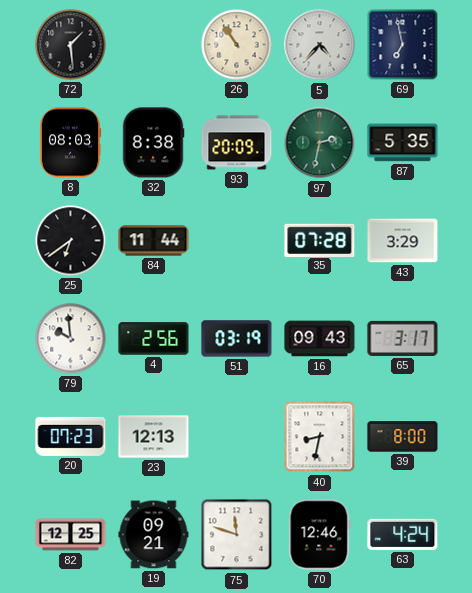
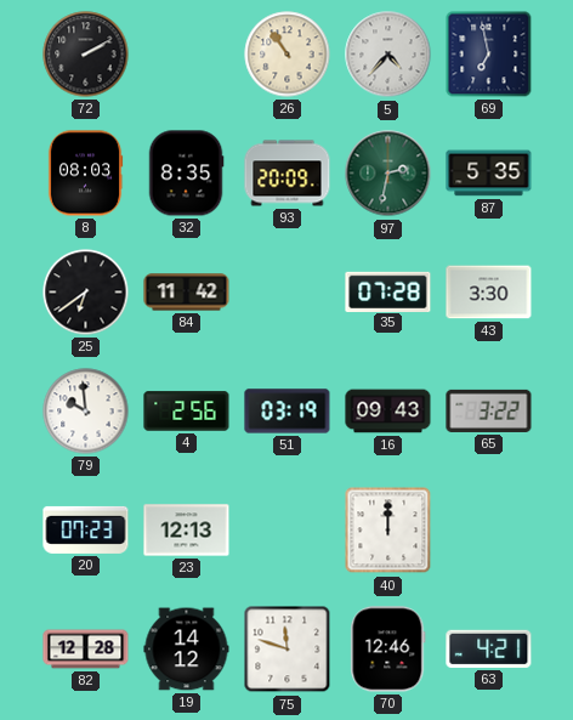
72: 1:29 -> 2:10 (86, 55)
32: 8:38 -> 8:35 (186, 174)
84: 11:44 -> 11:42 (187, 293)
43: 3:29 -> 3:30 (489, 293)
65: 3:17 -> 3:22 (489, 410)
40: 8:32 -> 12:00 (388, 531)
39: 8:00 -> none (403, 437)
82: 12:25 -> 12:28 (86, 650)
19: 09:21 -> 14:12 (187, 650)
63: 4:24 -> 4:21 (489, 648)
